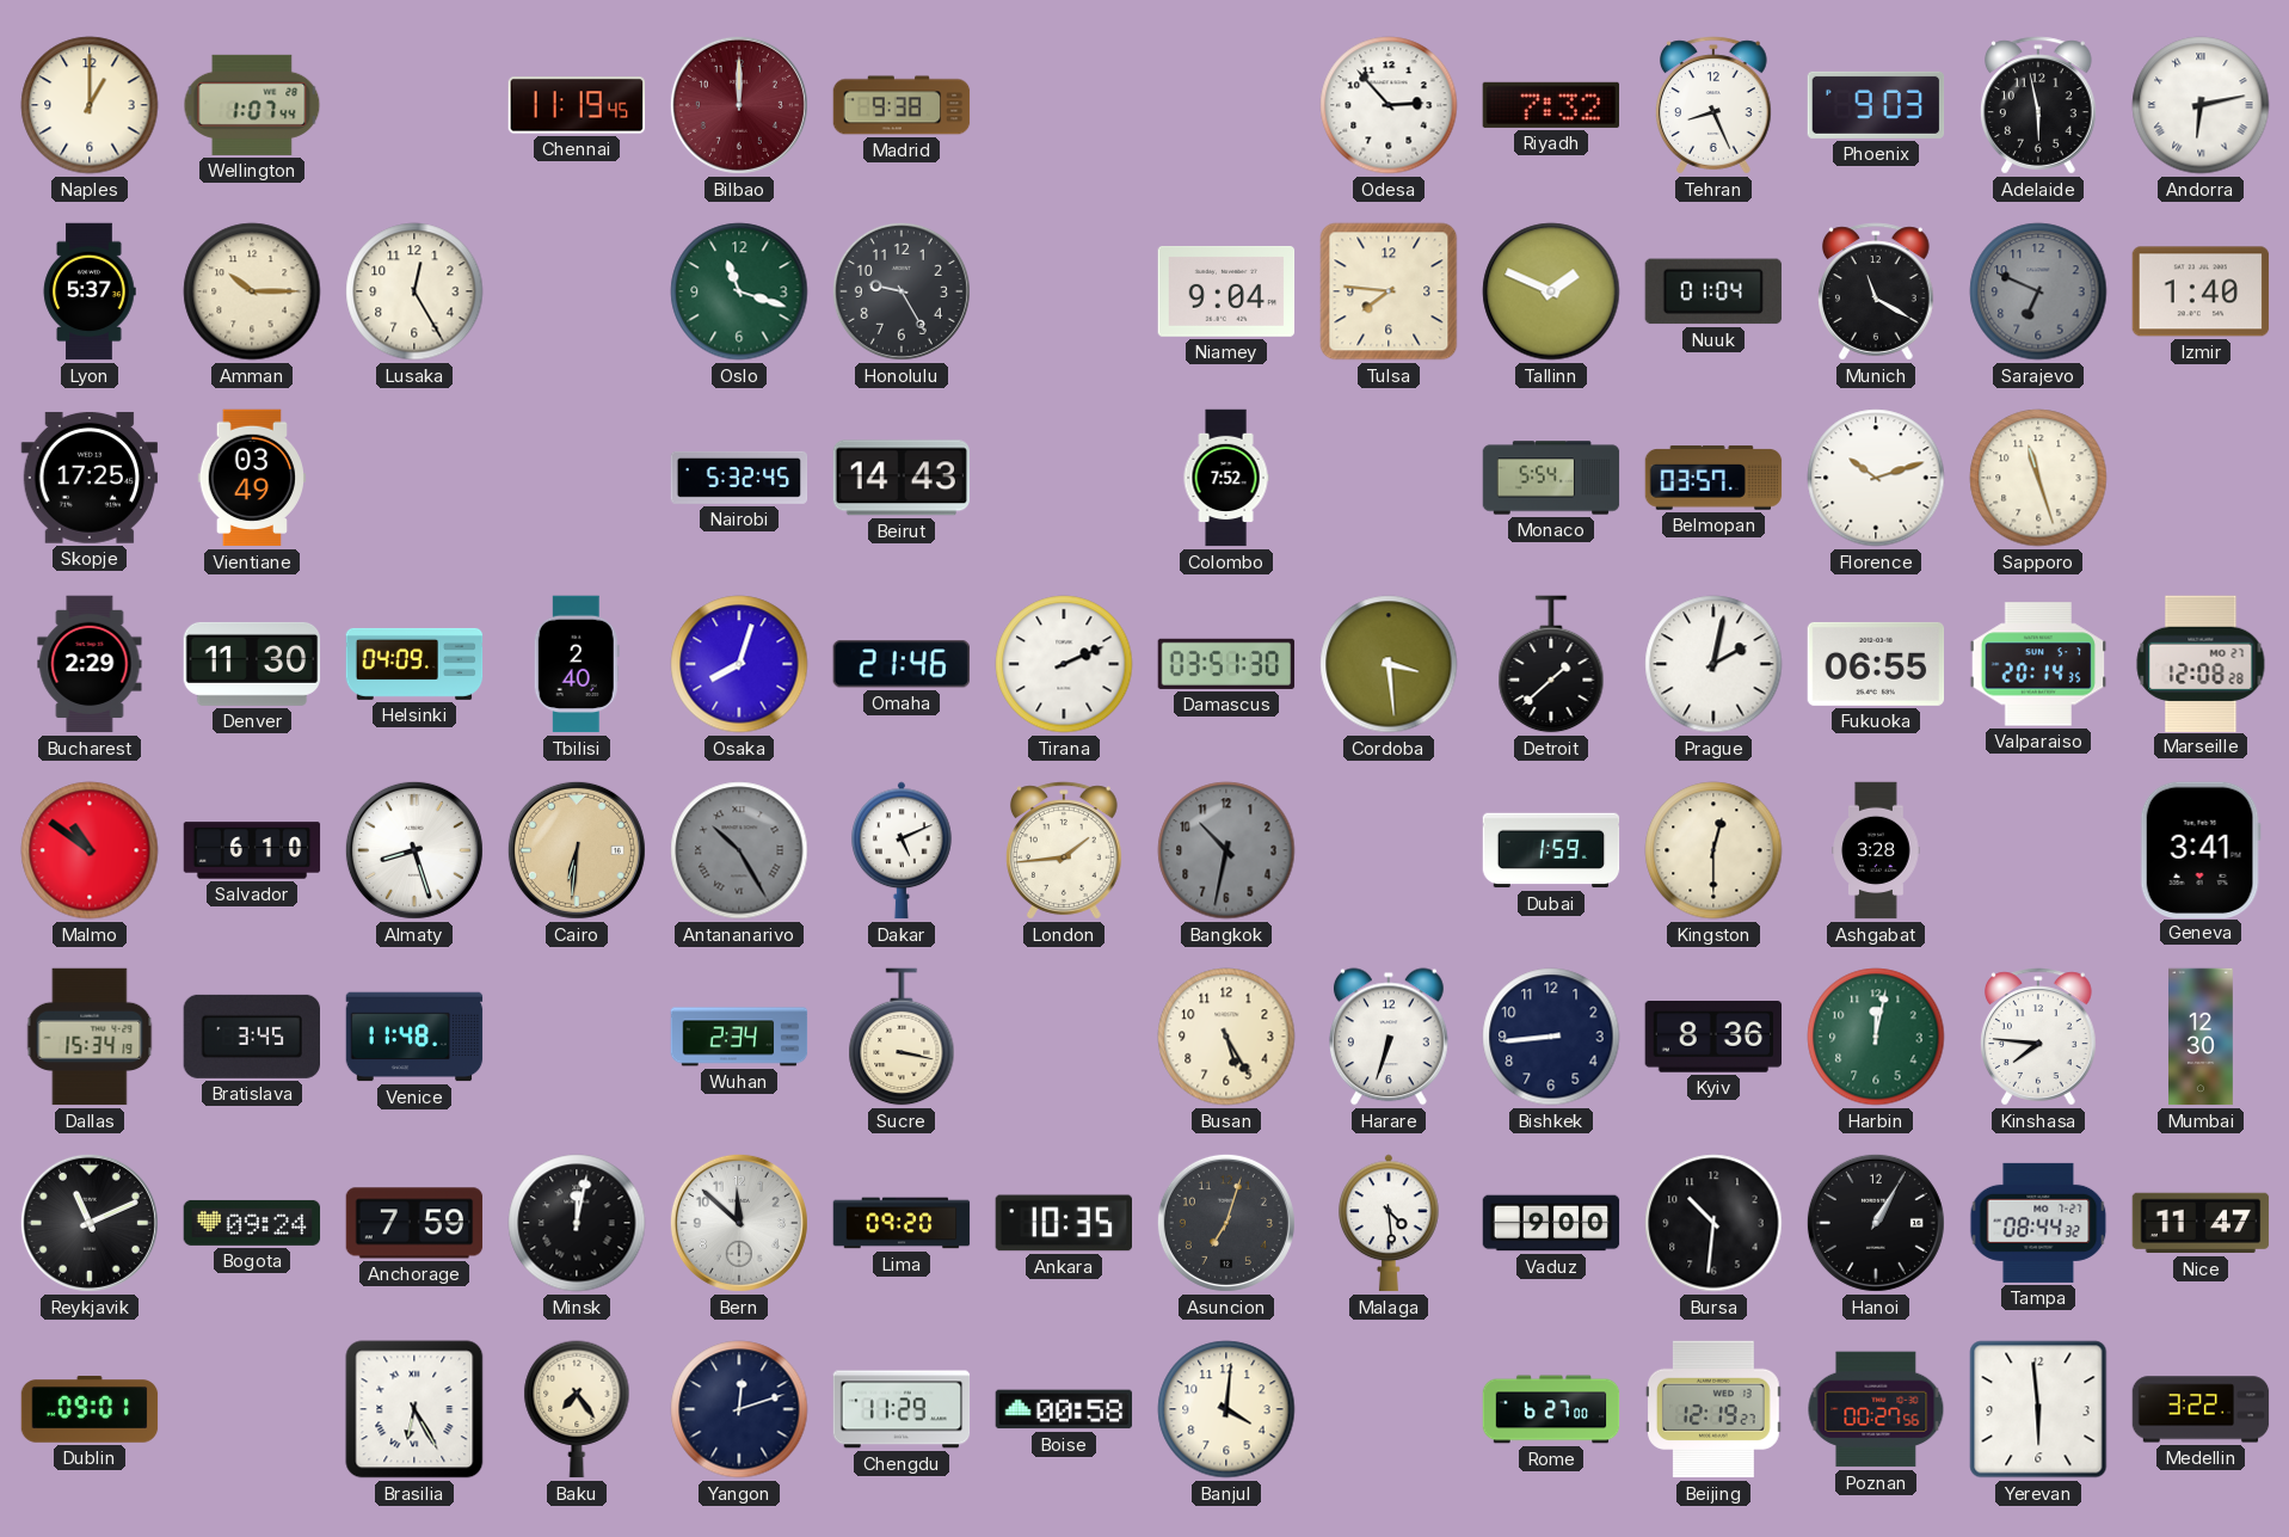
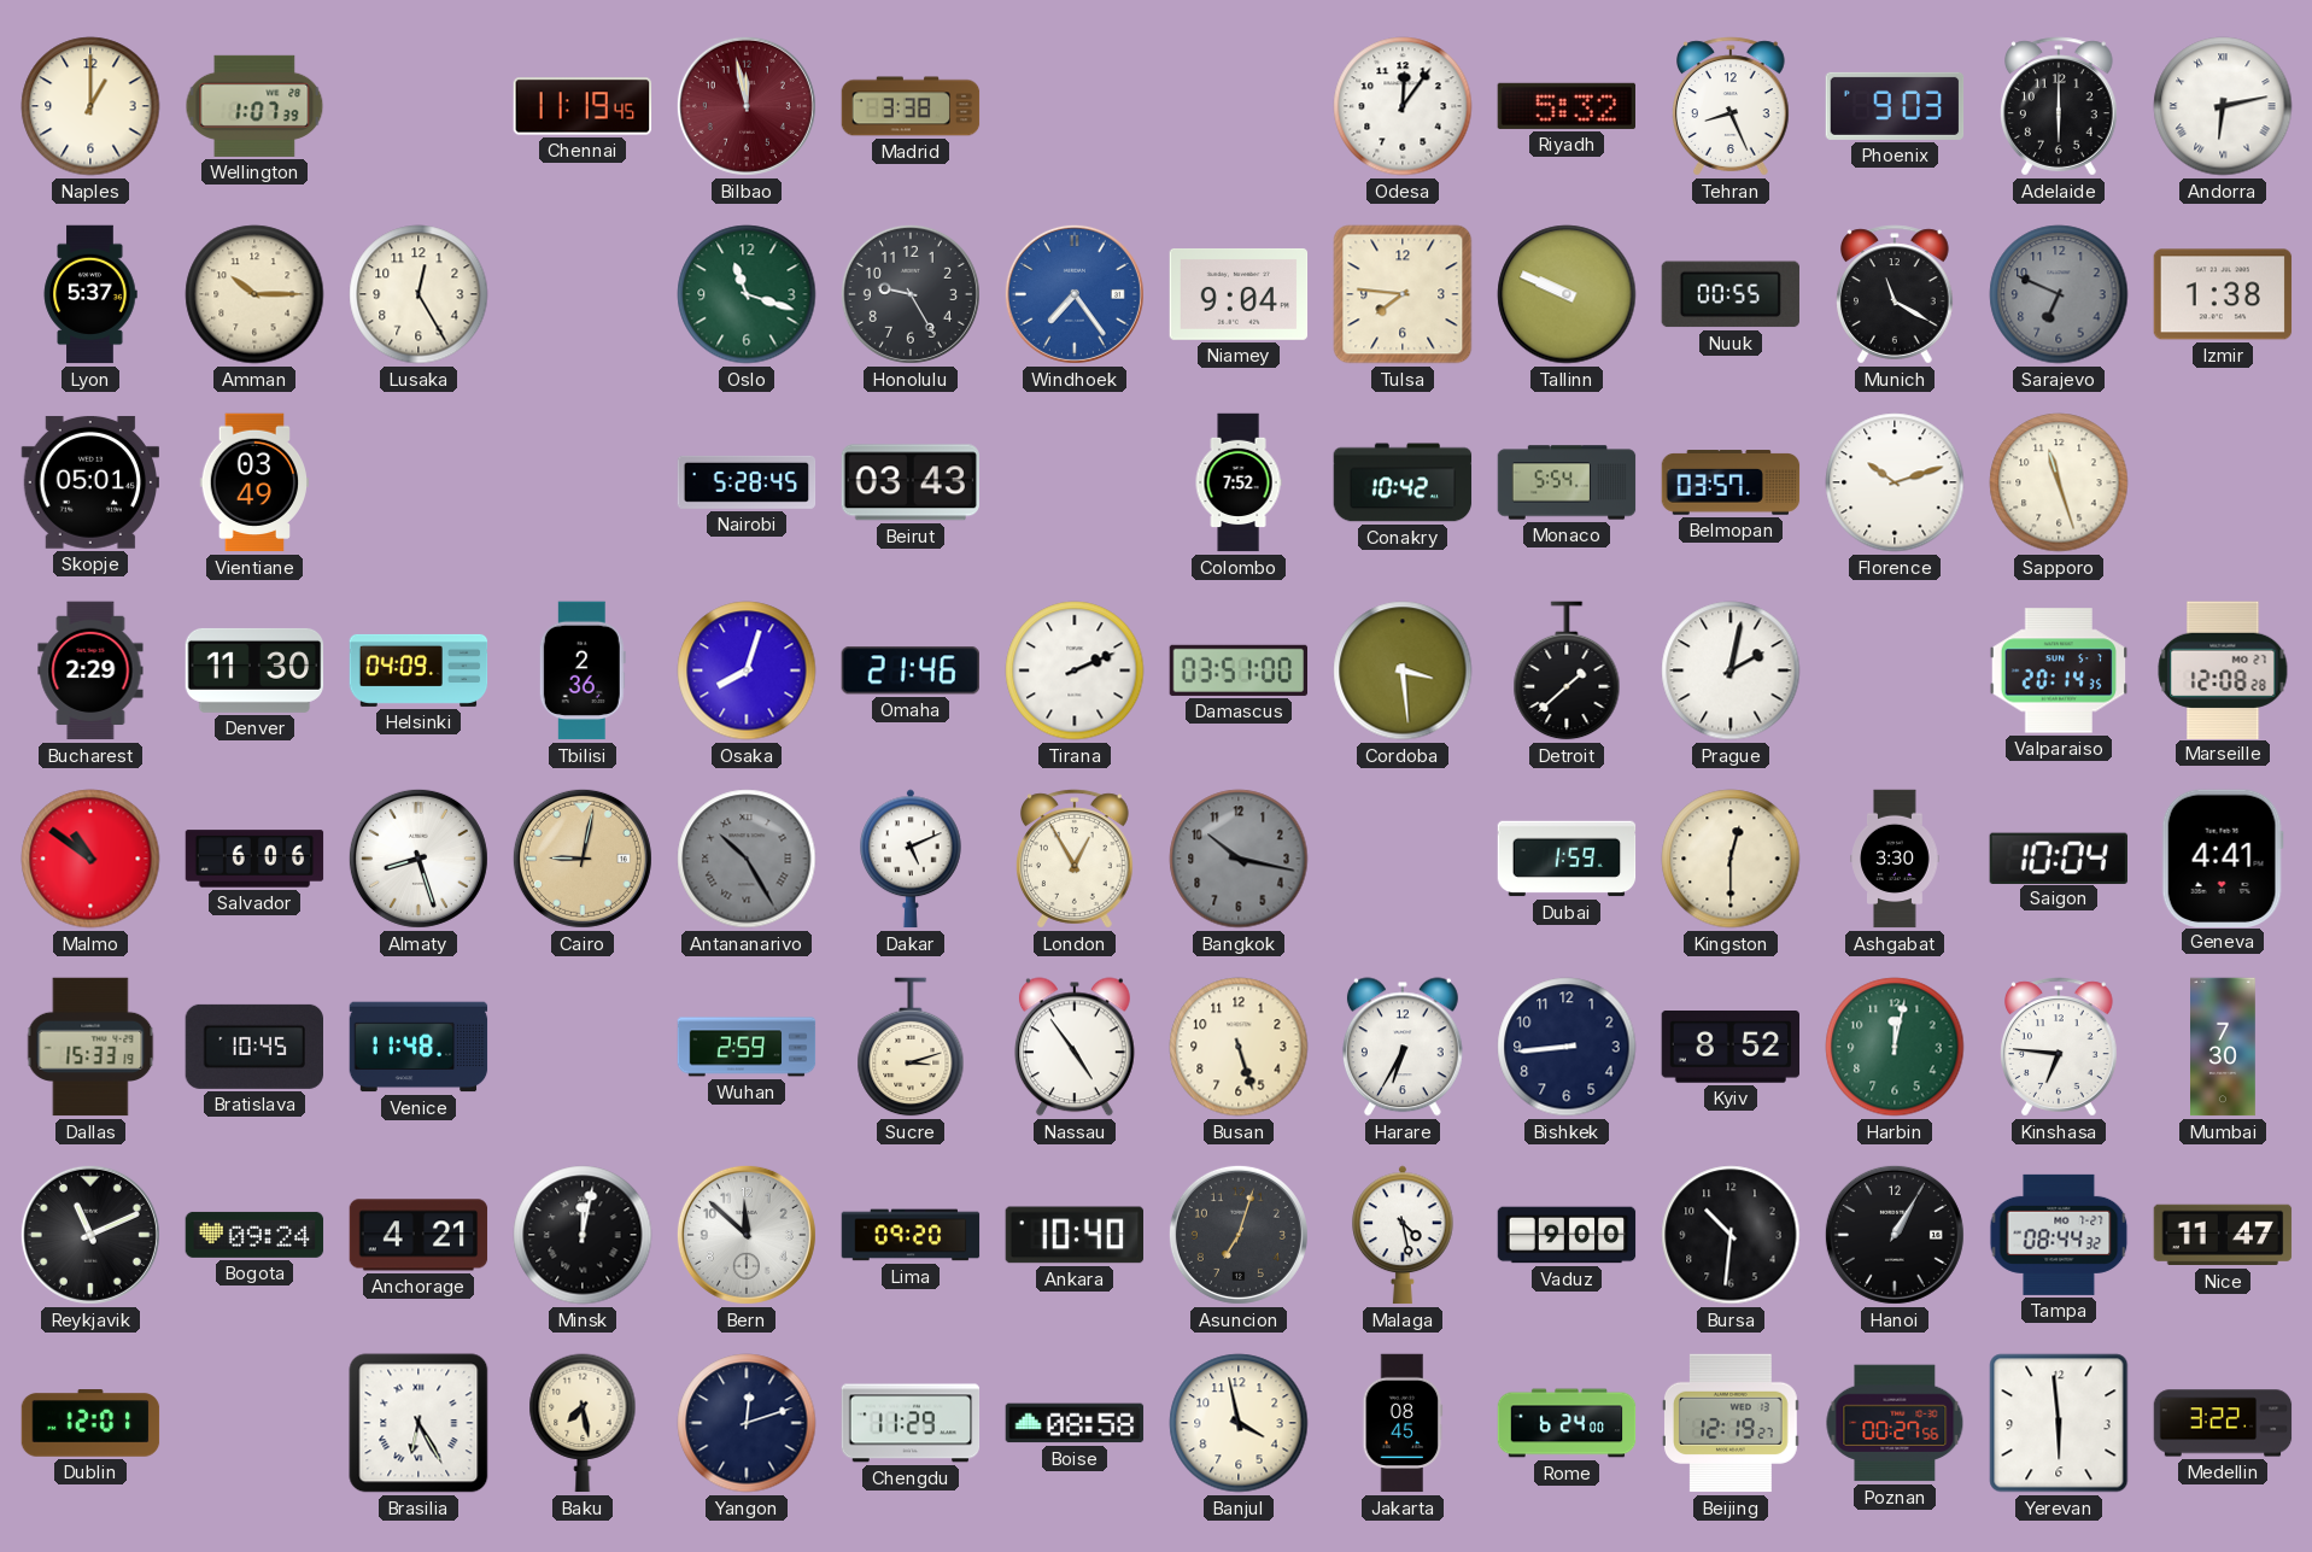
Wellington: 1:07:44 -> 1:07:39 (254, 106)
Bilbao: 12:00 -> 11:58 (747, 106)
Madrid: 9:38 -> 3:38 (911, 106)
Odesa: 2:53 -> 12:06 (1403, 106)
Riyadh: 7:32 -> 5:32 (1565, 106)
Adelaide: 5:58 -> 6:00 (2060, 106)
Windhoek: none -> 7:24 (1075, 294)
Tallinn: 1:49 -> 9:49 (1567, 294)
Nuuk: 01:04 -> 00:55 (1729, 294)
Izmir: 1:40 -> 1:38 (2223, 294)
Skopje: 17:25 -> 05:01 (90, 482)
Nairobi: 5:32 -> 5:28 (747, 482)
Beirut: 14:43 -> 03:43 (909, 482)
Conakry: none -> 10:42 (1403, 482)
Tbilisi: 2:40 -> 2:36 (583, 670)
Damascus: 03:51:30 -> 03:51:00 (1239, 670)
Fukuoka: 06:55 -> none (1876, 664)
Salvador: 6:10 -> 6:06 (254, 859)
Cairo: 6:31 -> 9:02 (583, 859)
London: 1:44 -> 12:55 (1076, 859)
Bangkok: 10:32 -> 10:17 (1239, 859)
Ashgabat: 3:28 -> 3:30 (1895, 859)
Saigon: none -> 10:04 (2059, 857)
Geneva: 3:41 -> 4:41 (2223, 857)
Dallas: 15:34 -> 15:33 (90, 1047)
Bratislava: 3:45 -> 10:45 (253, 1047)
Wuhan: 2:34 -> 2:59 (747, 1047)
Sucre: 3:17 -> 3:12 (911, 1047)
Nassau: none -> 4:54 (1075, 1047)
Busan: 5:25 -> 5:27 (1239, 1047)
Harare: 6:33 -> 6:35 (1403, 1047)
Kyiv: 8:36 -> 8:52 (1731, 1048)
Kinshasa: 7:46 -> 6:46 (2060, 1047)
Mumbai: 12:30 -> 7:30 (2224, 1047)
Anchorage: 7:59 -> 4:21 (418, 1235)
Ankara: 10:35 -> 10:40 (1073, 1235)
Malaga: 4:29 -> 4:28 (1404, 1235)
Dublin: 09:01 -> 12:01 (90, 1423)
Baku: 7:24 -> 7:28 (583, 1423)
Boise: 00:58 -> 08:58 (1075, 1423)
Banjul: 4:01 -> 3:58 (1239, 1423)
Jakarta: none -> 08:45 (1403, 1423)
Rome: 6:27 -> 6:24 (1567, 1423)
